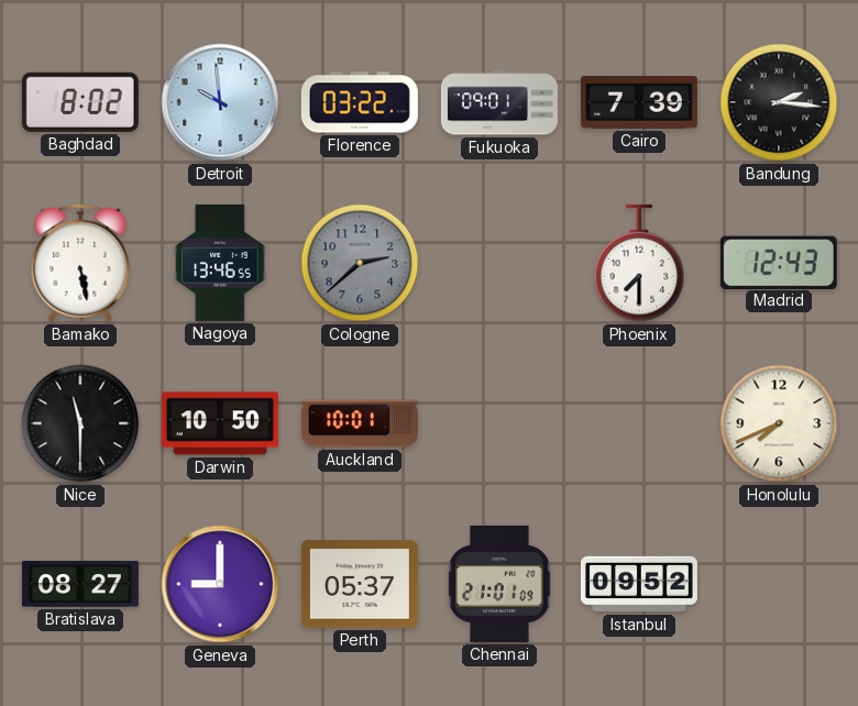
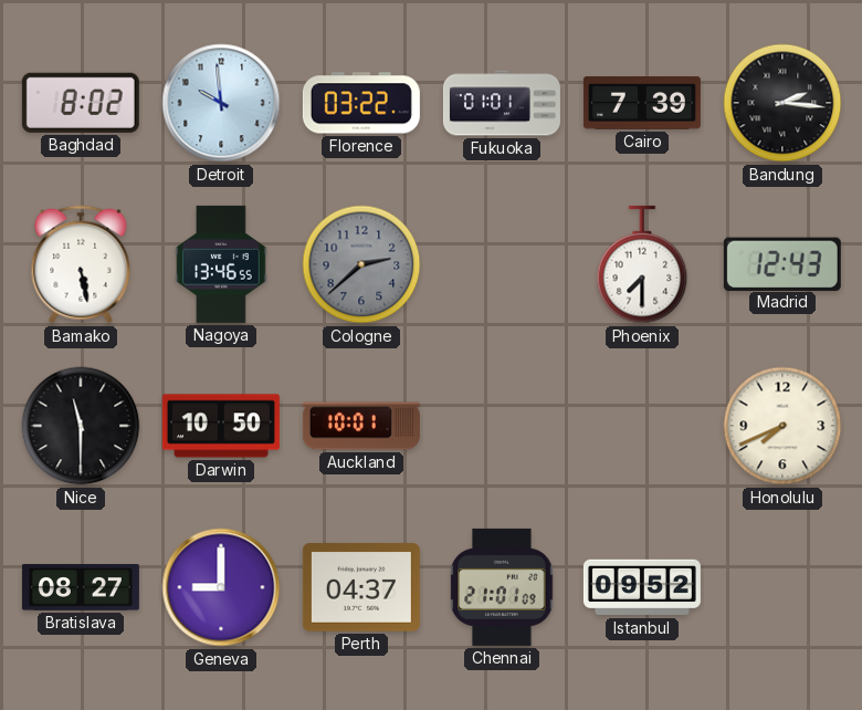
Fukuoka: 09:01 -> 01:01 (502, 103)
Perth: 05:37 -> 04:37 (361, 587)
